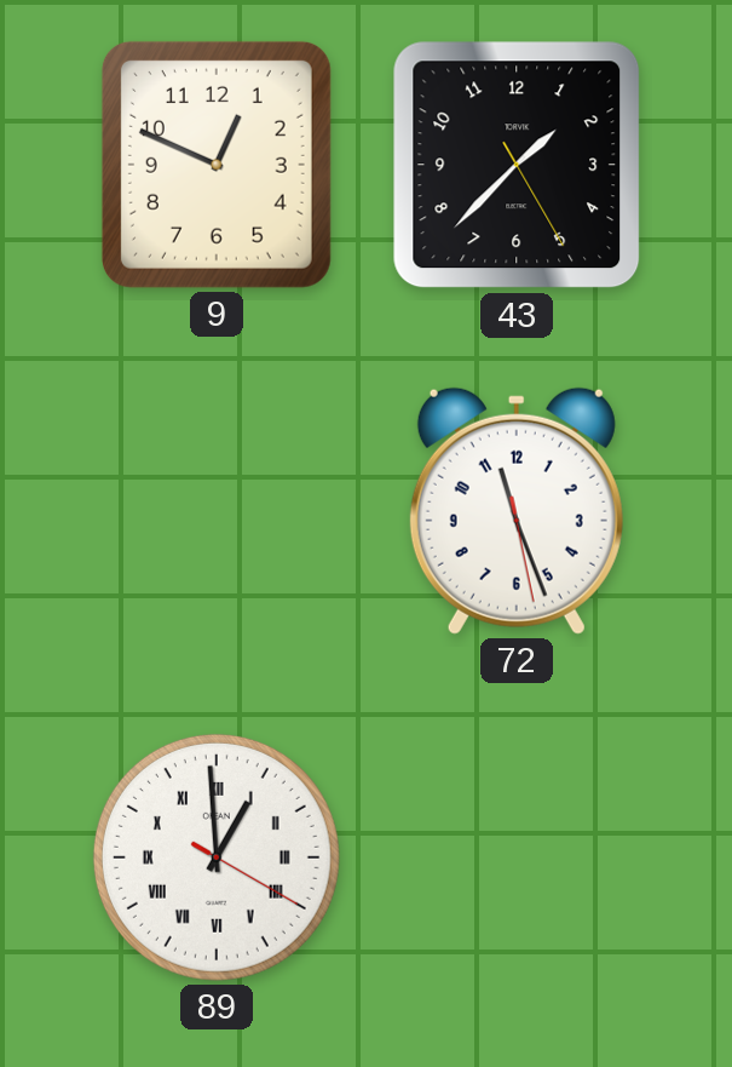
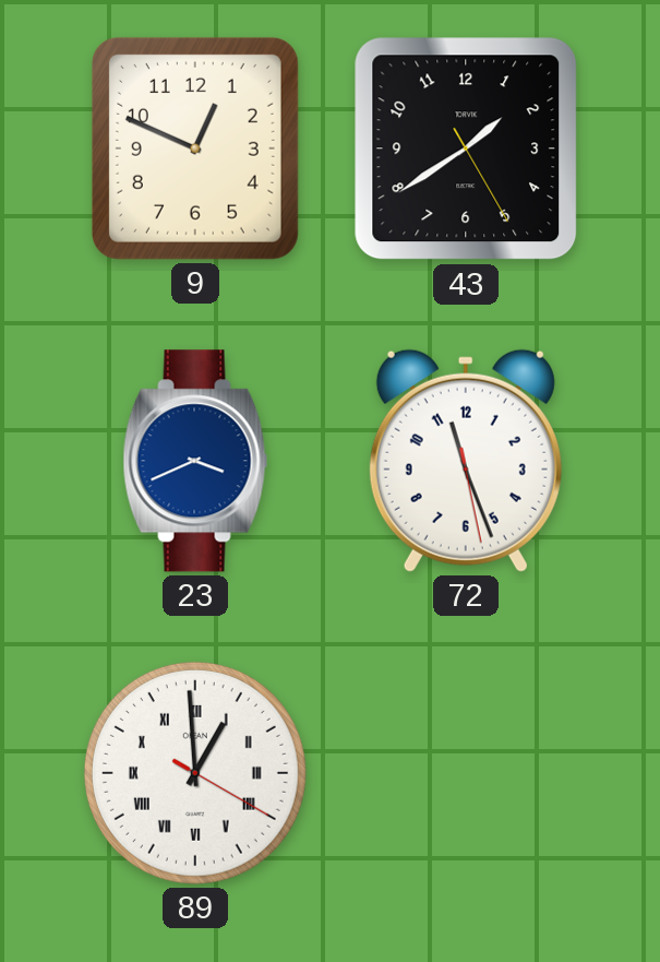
43: 1:37 -> 1:39 (466, 149)
23: none -> 3:41 (195, 461)
